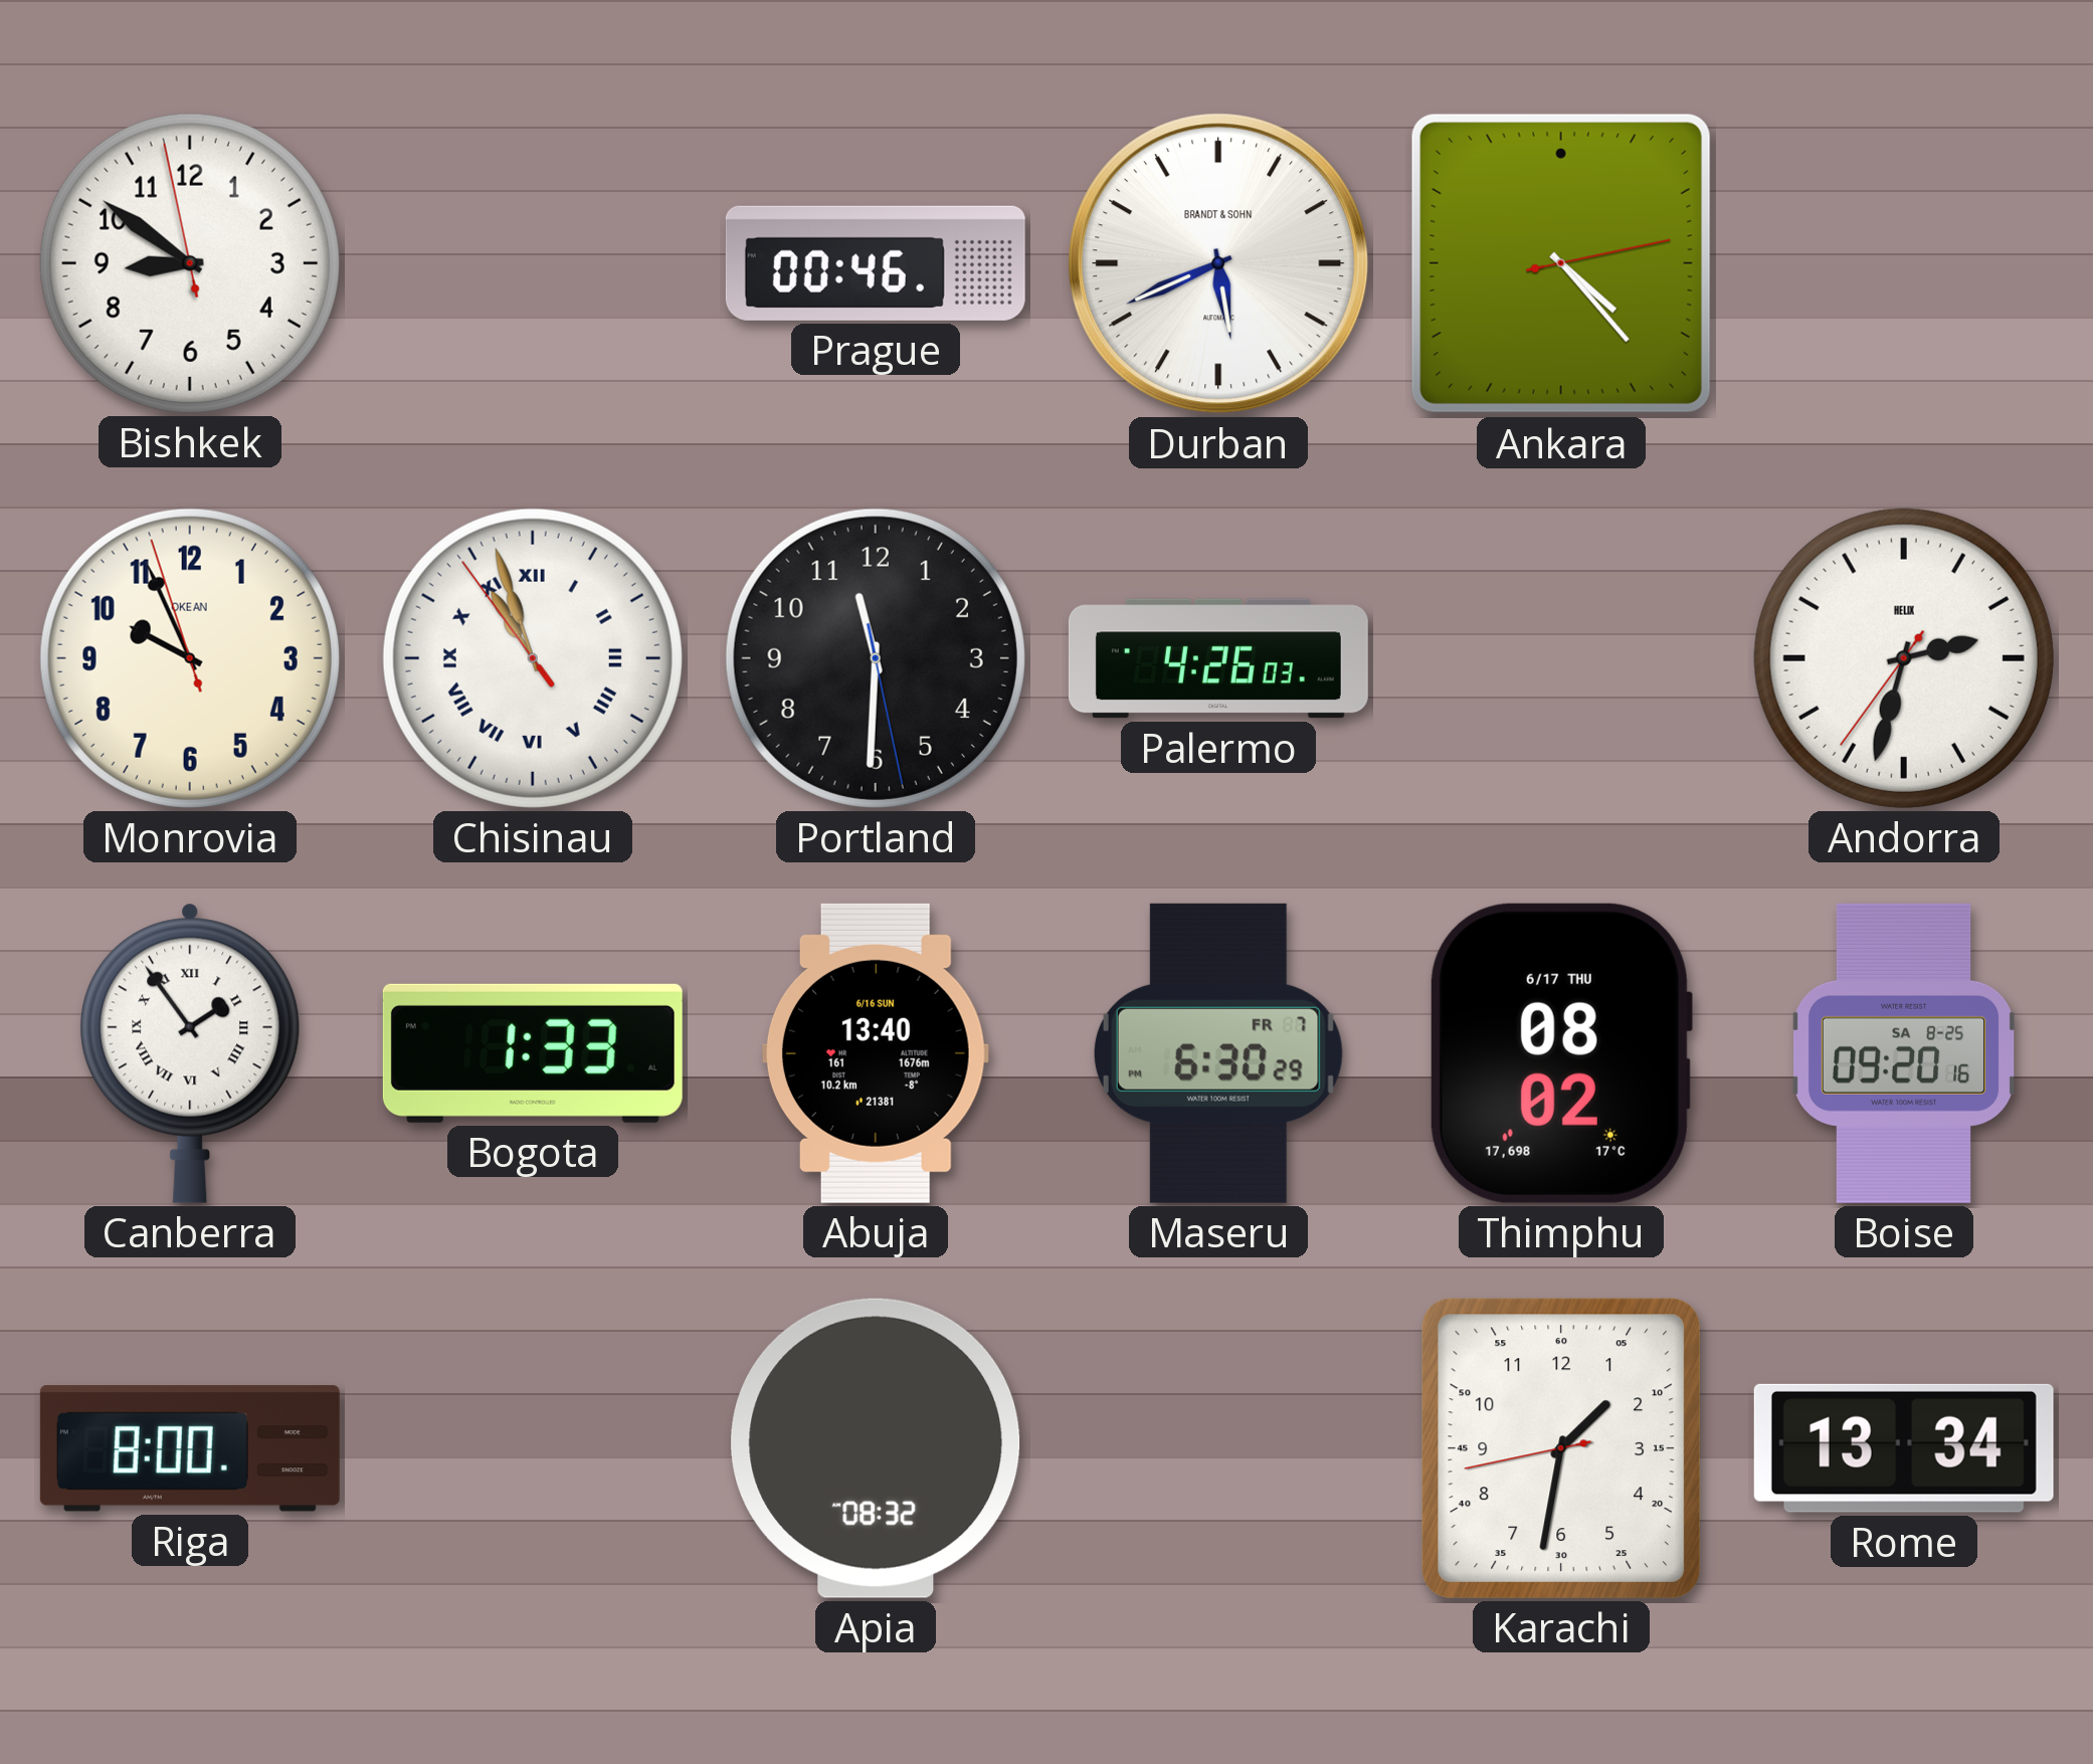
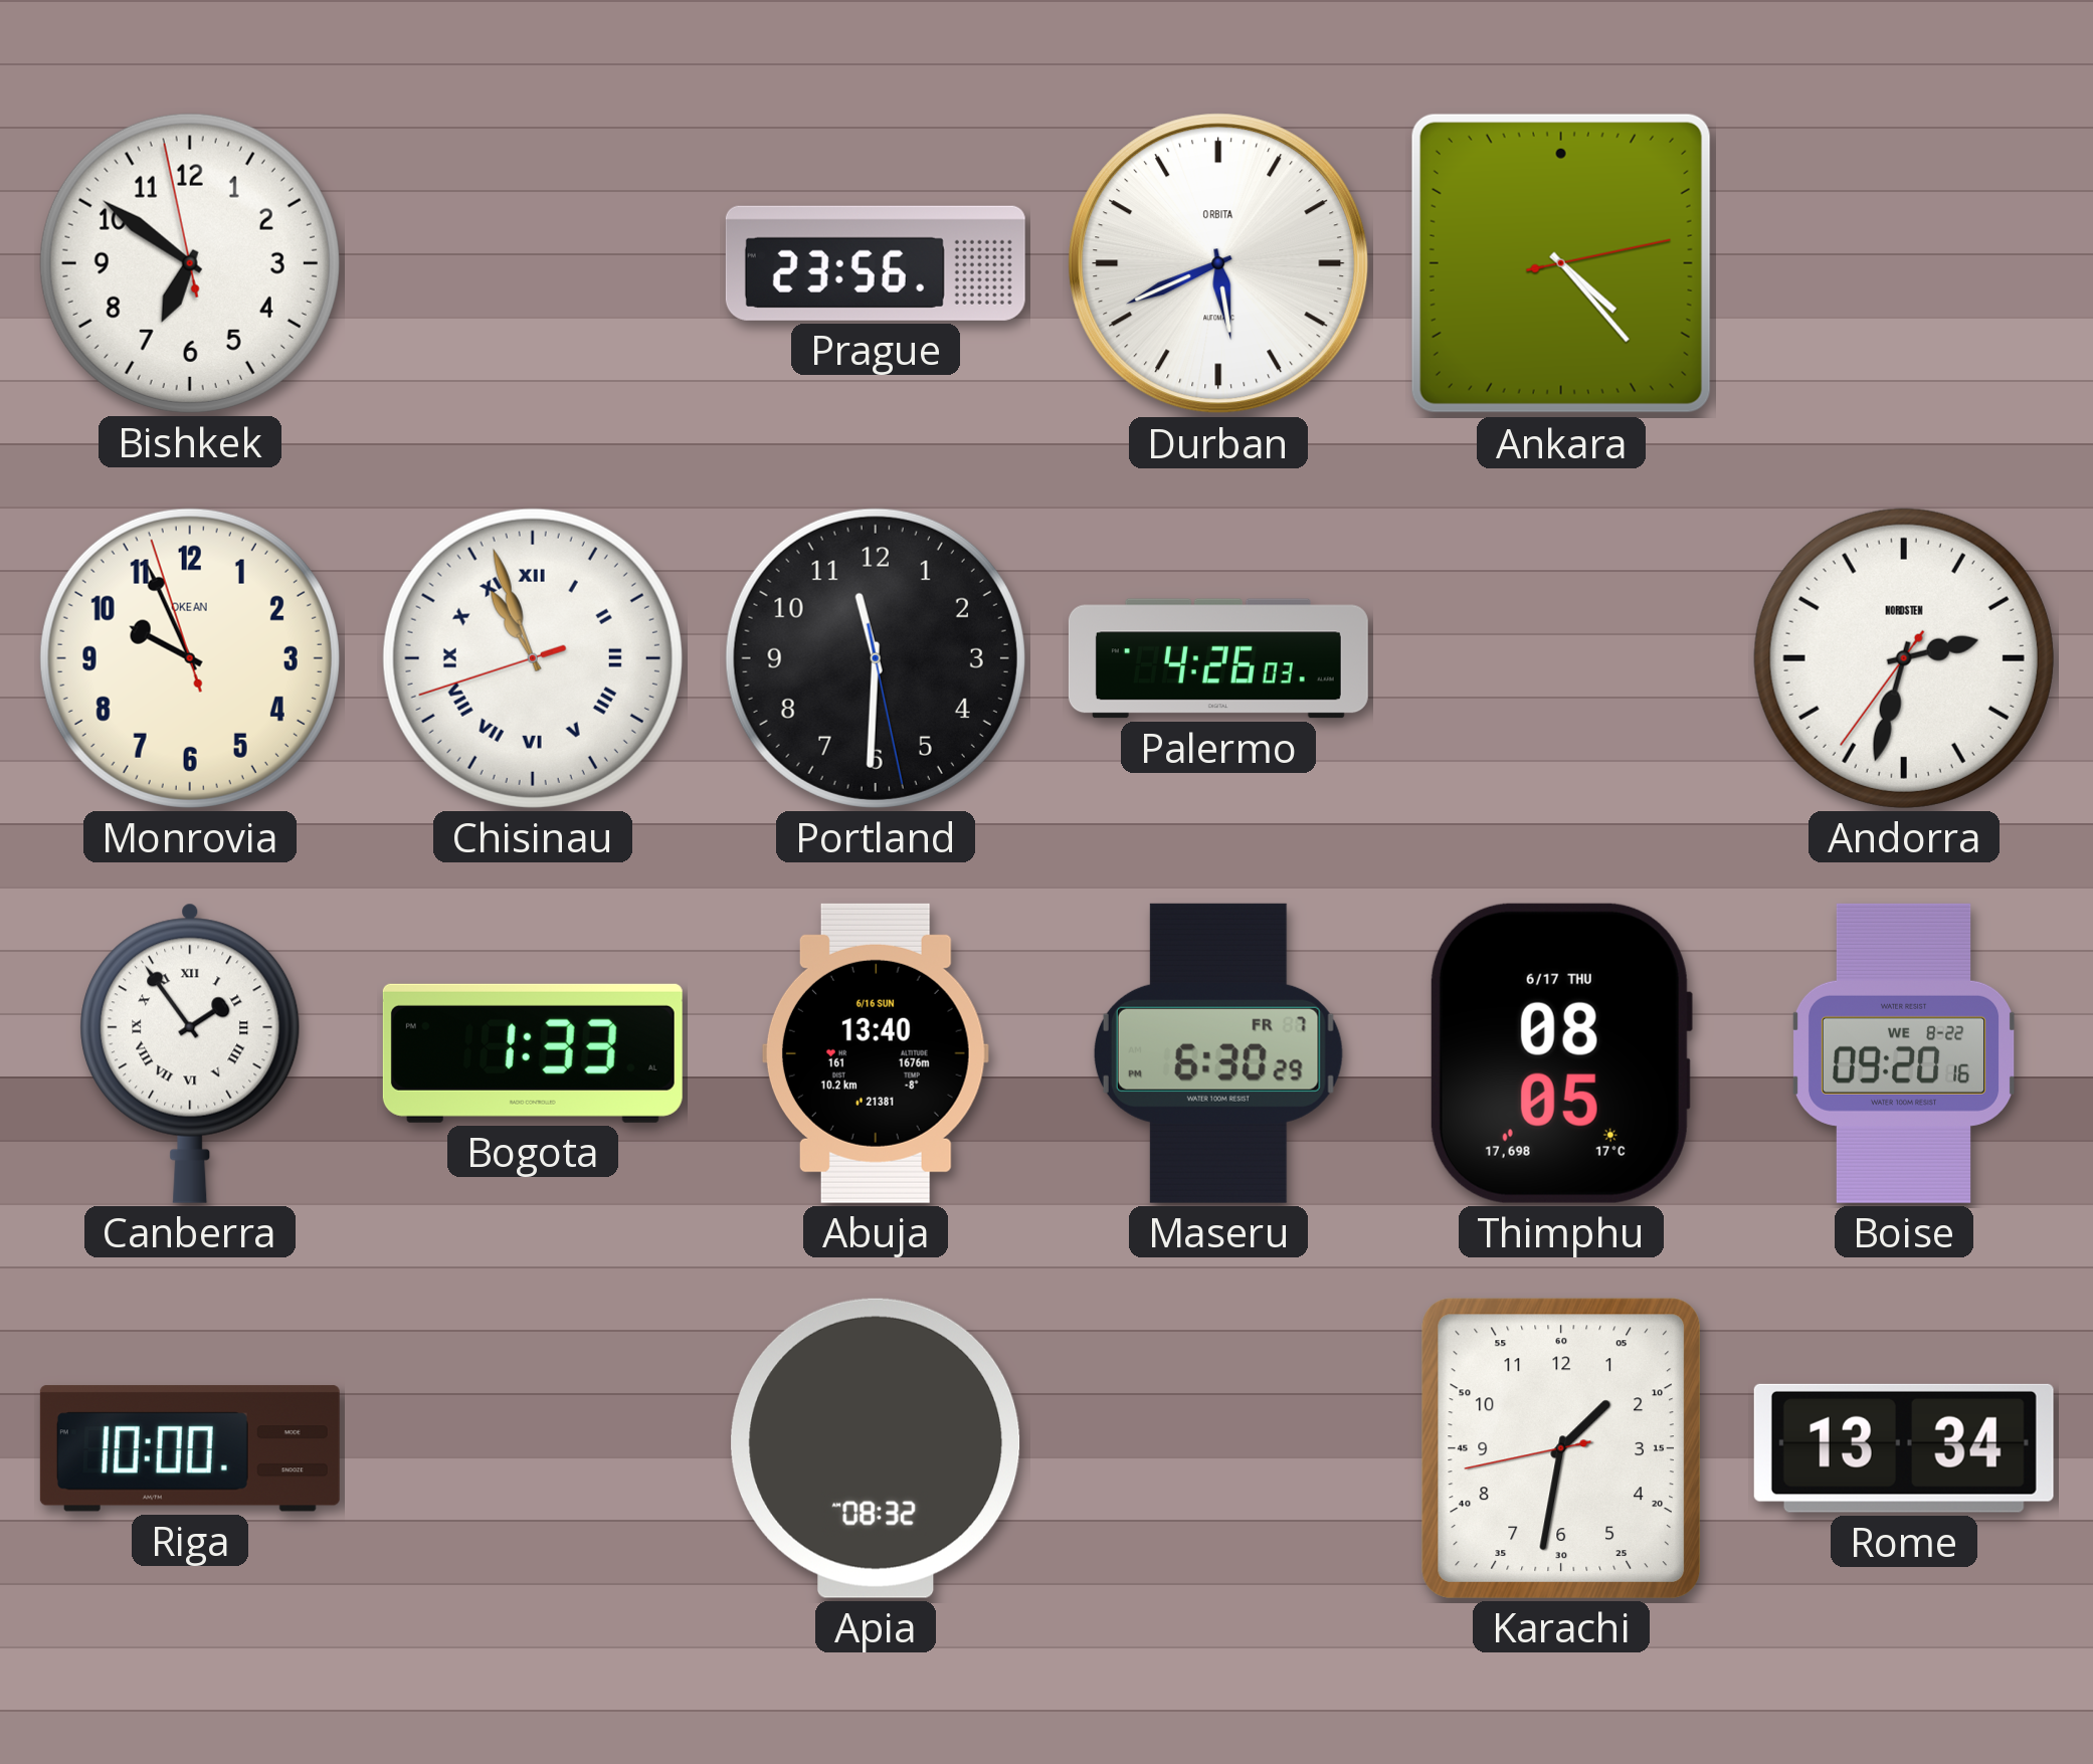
Bishkek: 8:50 -> 6:50 (190, 263)
Prague: 00:46 -> 23:56 (876, 263)
Durban brand: BRANDT & SOHN -> ORBITA (1218, 263)
Chisinau: 10:56:54 -> 10:56:42 (533, 658)
Andorra brand: HELIX -> NORDSTEN (1904, 658)
Thimphu: 08:02 -> 08:05 (1560, 1053)
Boise date: SA 8-25 -> WE 8-22 (1904, 1053)
Riga: 8:00 -> 10:00 (190, 1448)
